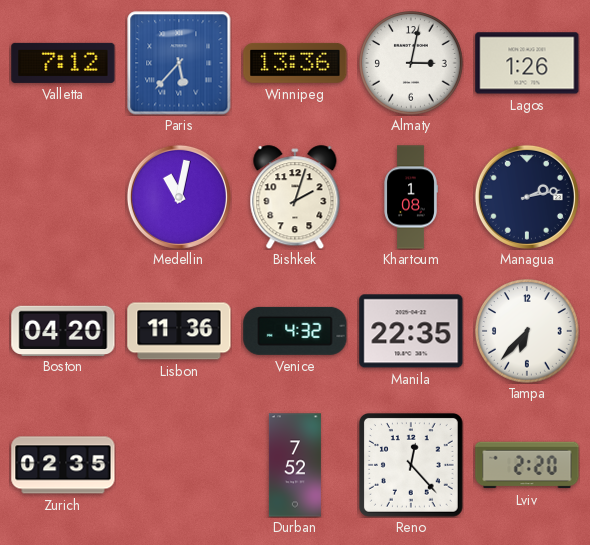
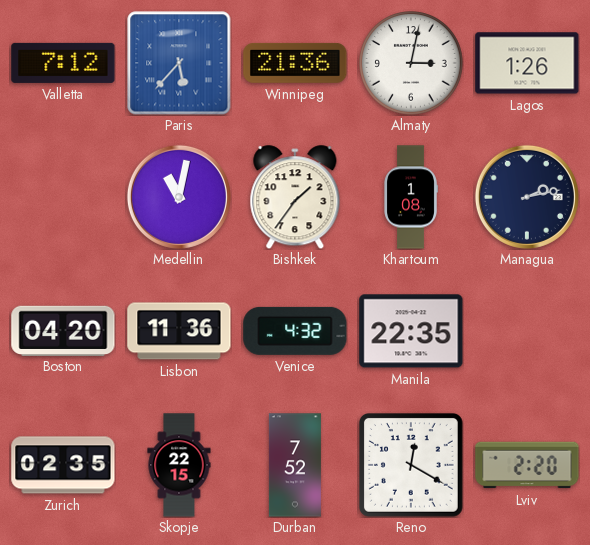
Winnipeg: 13:36 -> 21:36 (295, 63)
Bishkek: 2:03 -> 1:36 (295, 197)
Tampa: 6:37 -> none (527, 331)
Skopje: none -> 22:15 (179, 465)
Reno: 12:23 -> 12:20 (411, 465)
